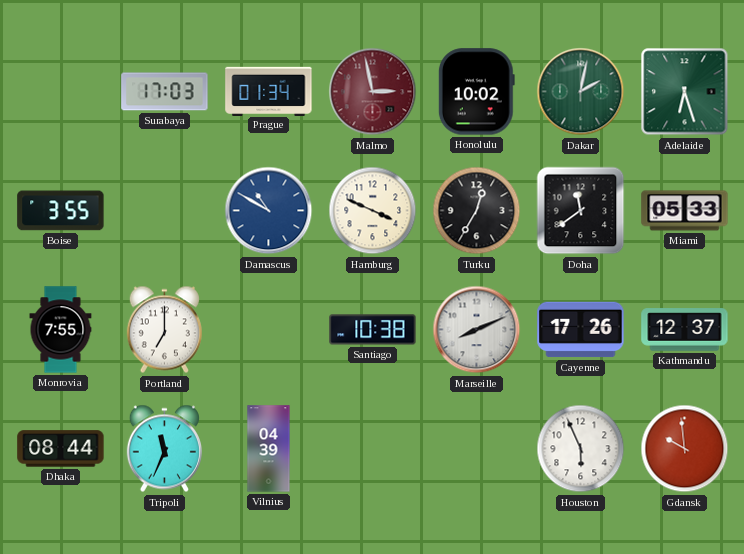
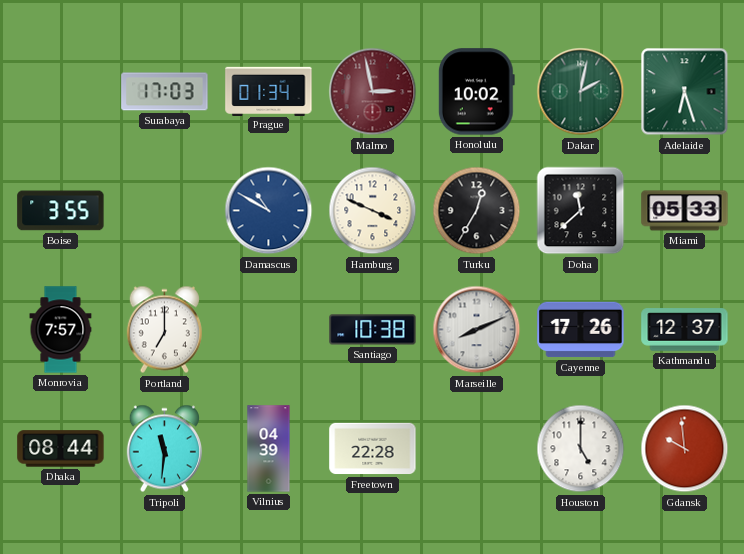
Doha: 11:39 -> 11:38 (581, 211)
Monrovia: 7:55 -> 7:57 (61, 330)
Tripoli: 11:34 -> 11:31 (164, 449)
Freetown: none -> 22:28 (373, 449)
Houston: 5:56 -> 5:00 (581, 449)
